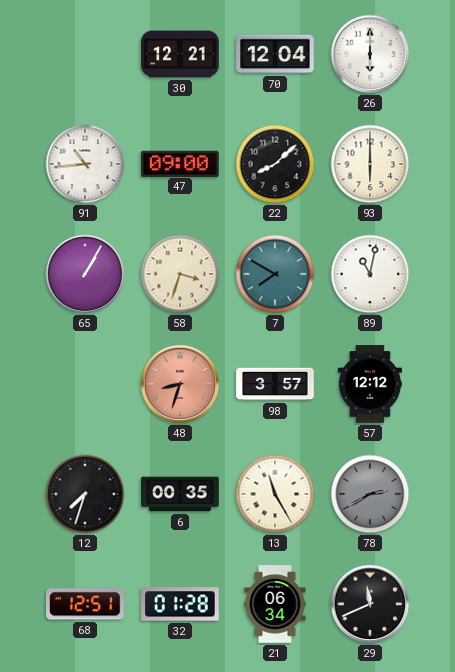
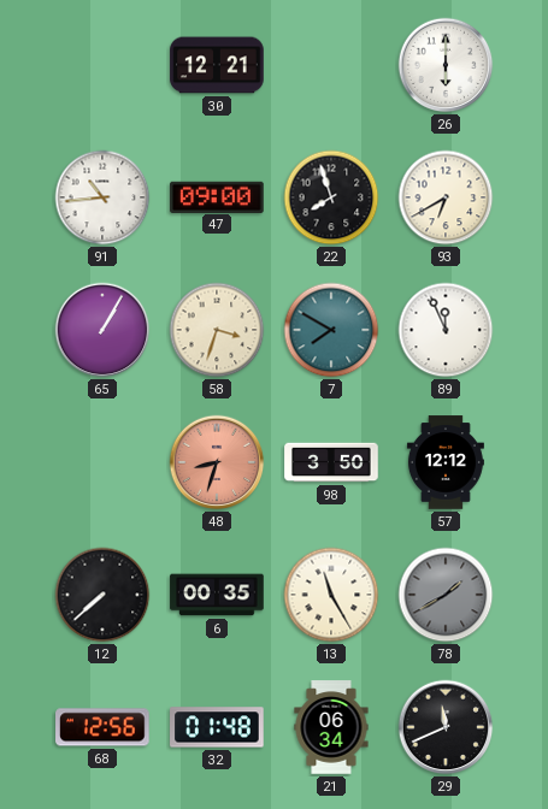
70: 12:04 -> none (275, 54)
22: 8:08 -> 7:57 (331, 197)
93: 6:00 -> 6:40 (446, 197)
89: 11:02 -> 11:56 (446, 330)
98: 3:57 -> 3:50 (331, 462)
12: 7:33 -> 7:38 (102, 595)
78: 2:40 -> 1:40 (446, 595)
68: 12:51 -> 12:56 (102, 727)
32: 01:28 -> 01:48 (217, 727)
